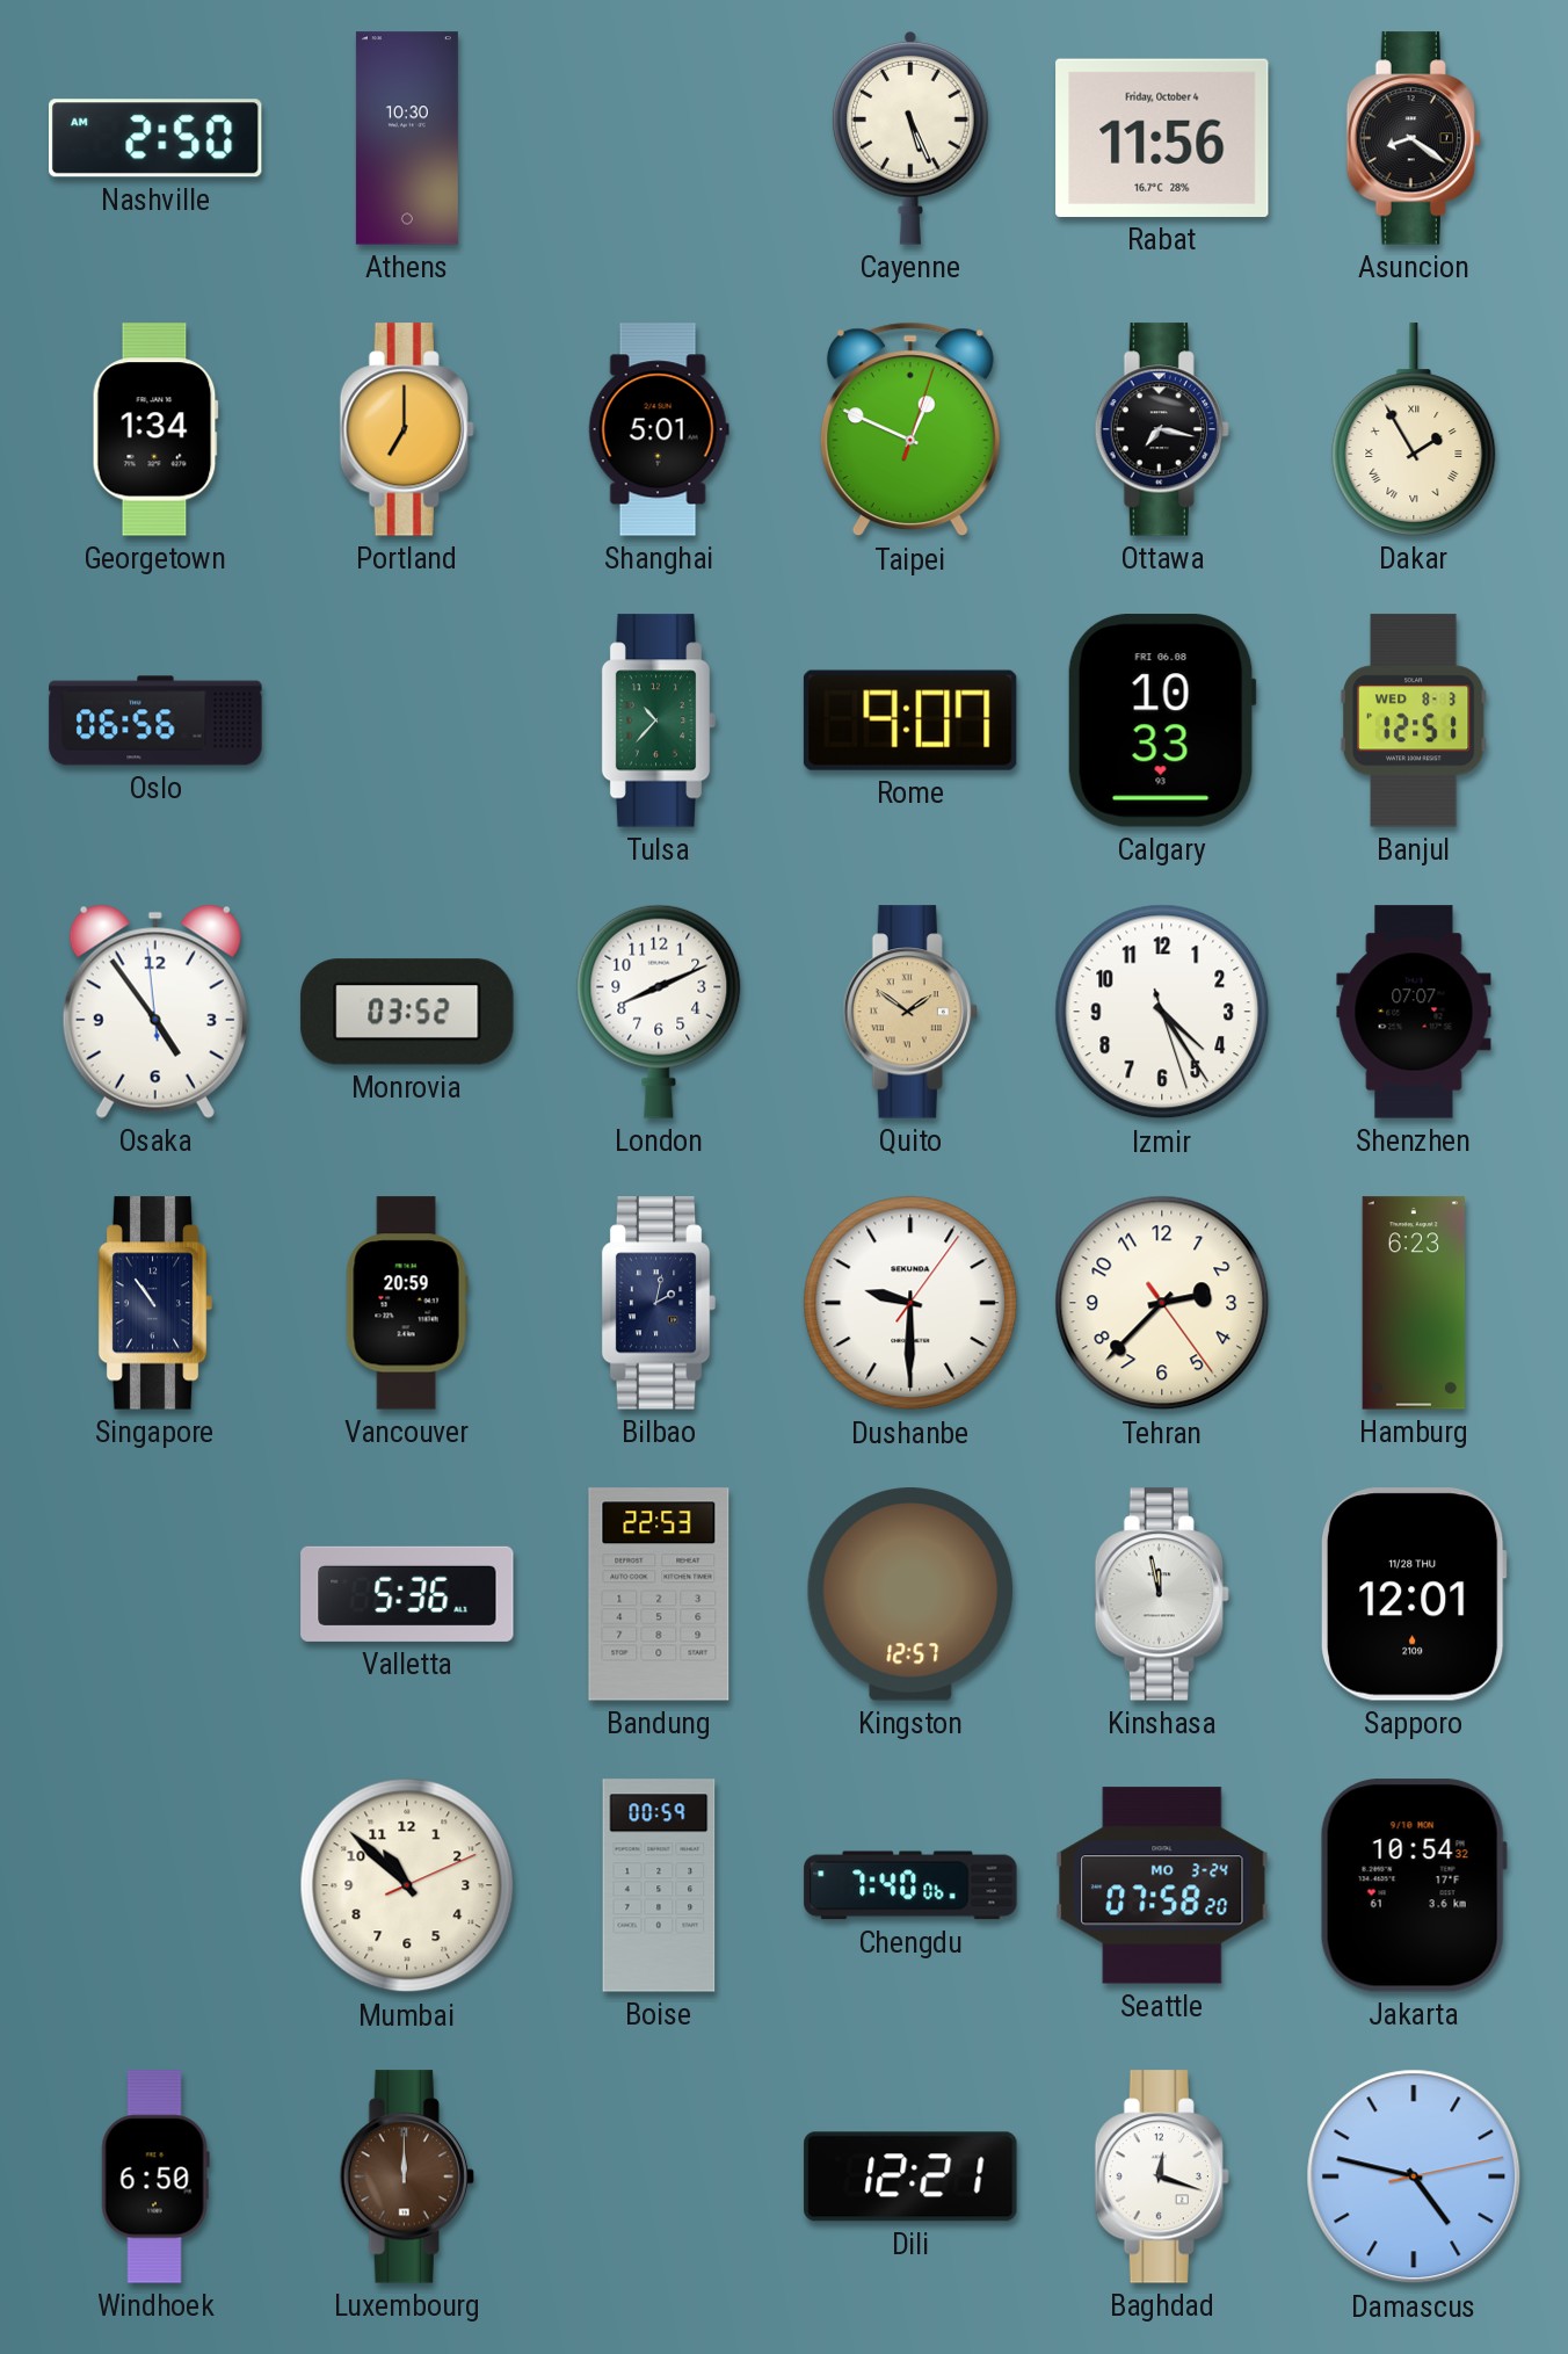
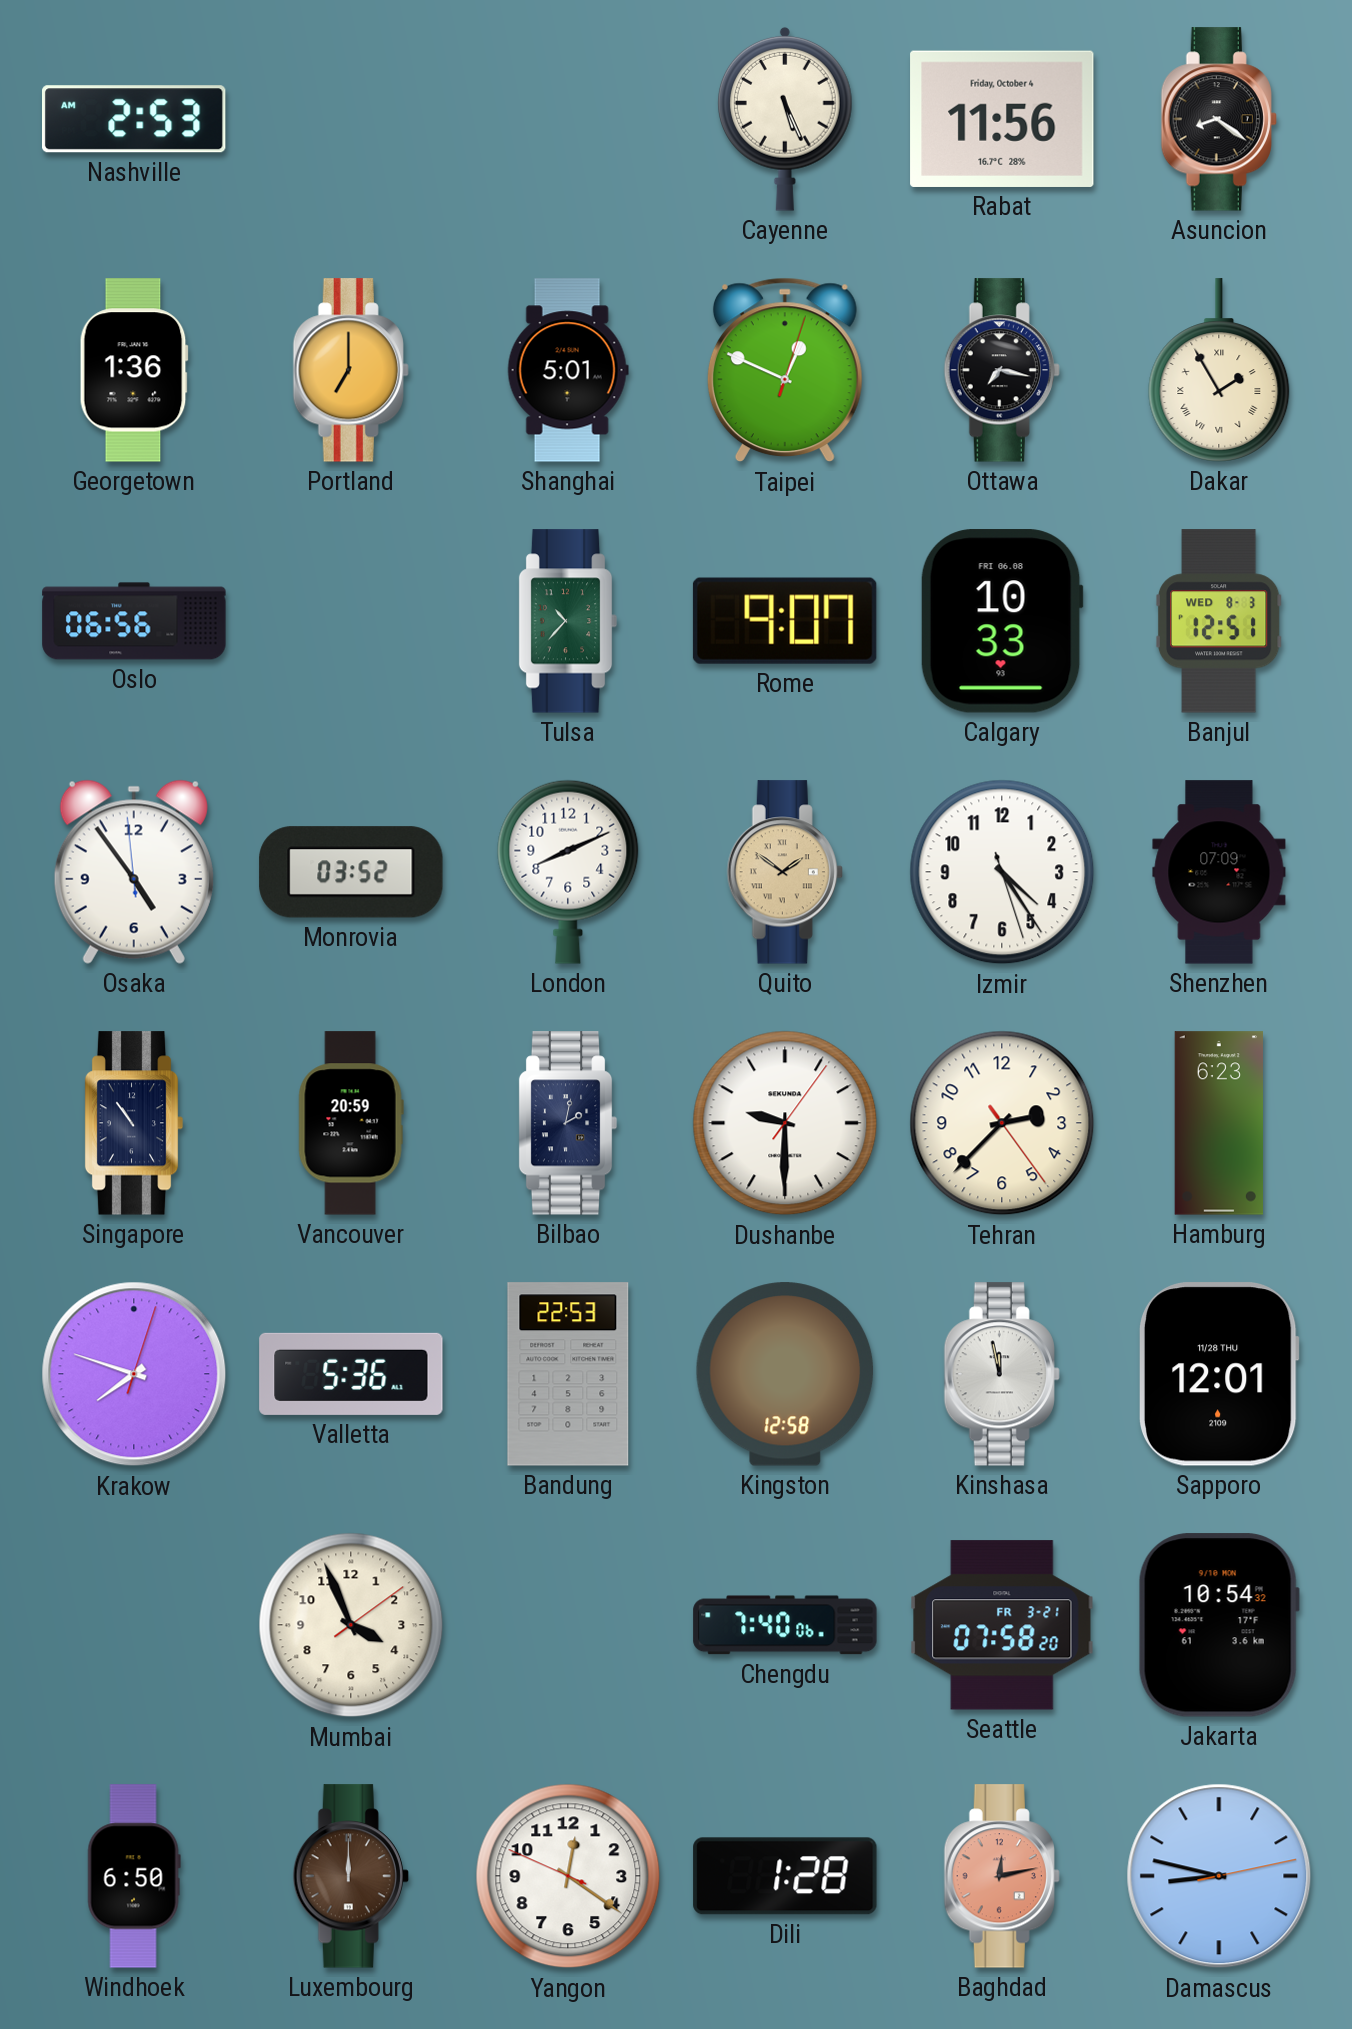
Nashville: 2:50 -> 2:53 (135, 119)
Athens: 10:30 -> none (407, 138)
Georgetown: 1:34 -> 1:36 (134, 370)
Shenzhen: 07:07 -> 07:09 (1219, 872)
Krakow: none -> 7:48 (134, 1374)
Kingston: 12:57 -> 12:58 (784, 1374)
Mumbai: 10:52 -> 3:56 (351, 1625)
Boise: 00:59 -> none (659, 1885)
Seattle date: MO 3-24 -> FR 3-21 (1002, 1625)
Yangon: none -> 12:20 (568, 1876)
Dili: 12:21 -> 1:28 (785, 1876)
Baghdad: 12:18 -> 12:13 (1002, 1876)
Baghdad dial: white -> salmon (1002, 1876)
Damascus: 4:47 -> 8:47 (1219, 1876)
